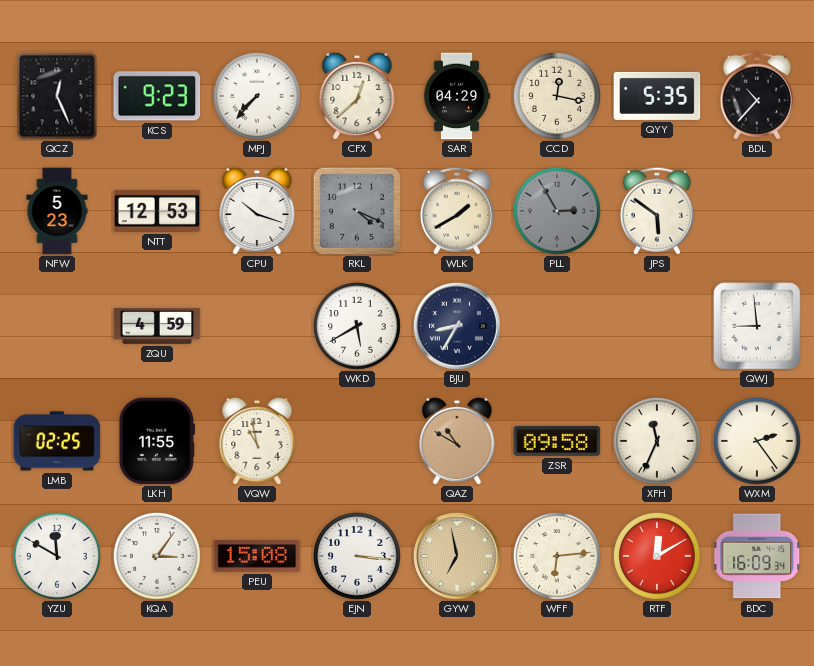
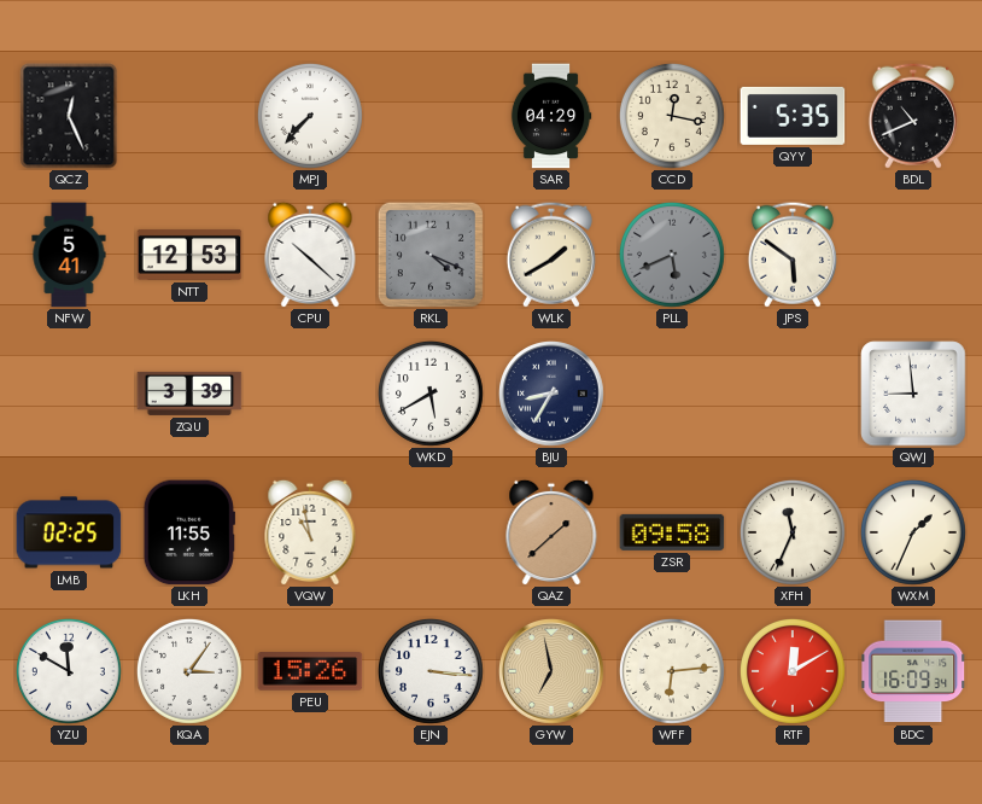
KCS: 9:23 -> none (157, 96)
CFX: 12:38 -> none (357, 96)
BDL: 10:37 -> 10:41 (913, 116)
NFW: 5:23 -> 5:41 (69, 255)
CPU: 10:18 -> 10:22 (310, 255)
PLL: 2:55 -> 5:41 (672, 255)
ZQU: 4:59 -> 3:39 (189, 394)
QAZ: 10:50 -> 1:38 (551, 532)
WXM: 2:24 -> 1:34 (913, 532)
PEU: 15:08 -> 15:26 (310, 671)
